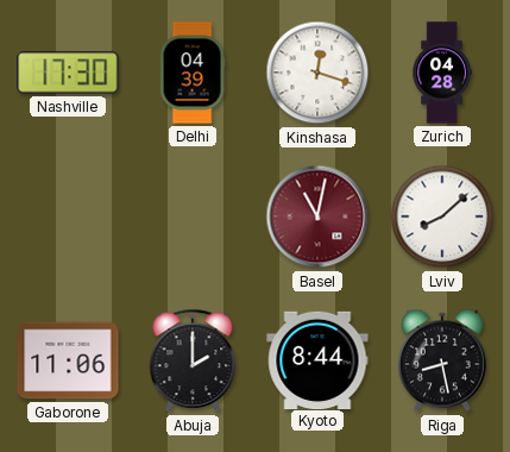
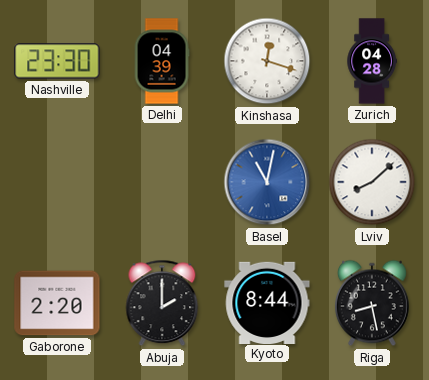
Nashville: 17:30 -> 23:30 (57, 61)
Basel dial: burgundy -> blue (267, 182)
Gaborone: 11:06 -> 2:20 (57, 303)
